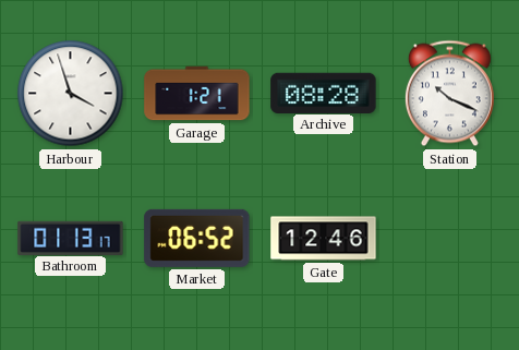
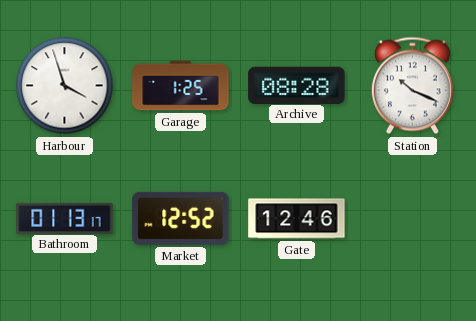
Garage: 1:21 -> 1:25 (181, 86)
Market: 06:52 -> 12:52 (181, 218)
